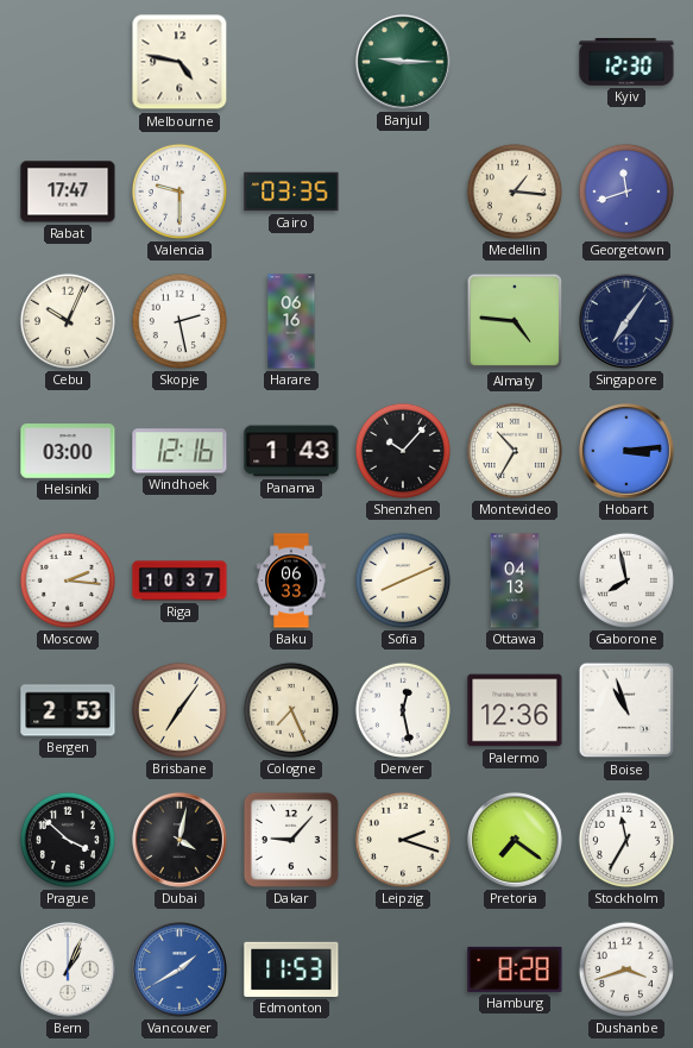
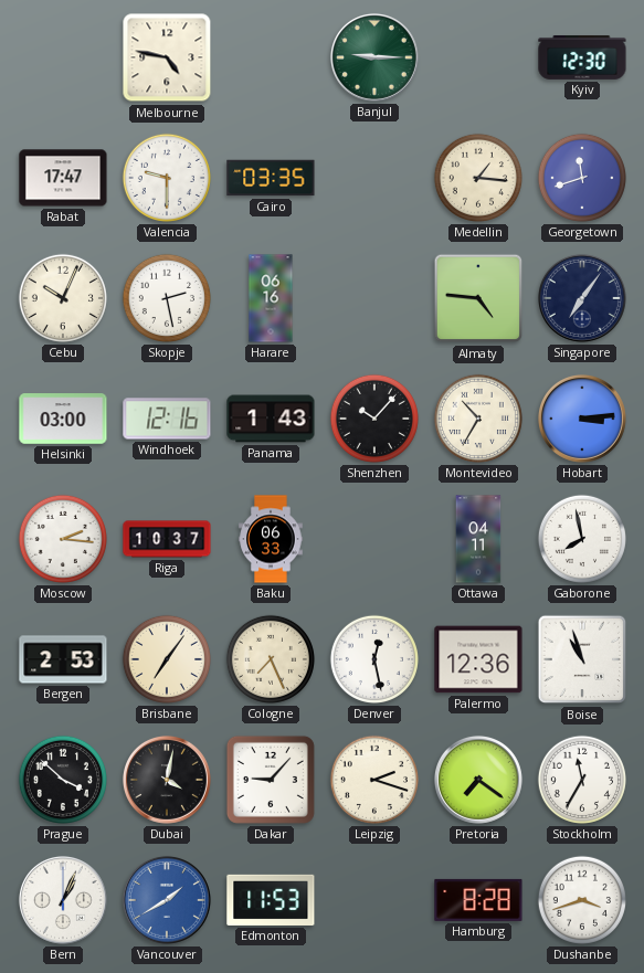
Sofia: 8:11 -> none (403, 581)
Ottawa: 04:13 -> 04:11 (478, 539)
